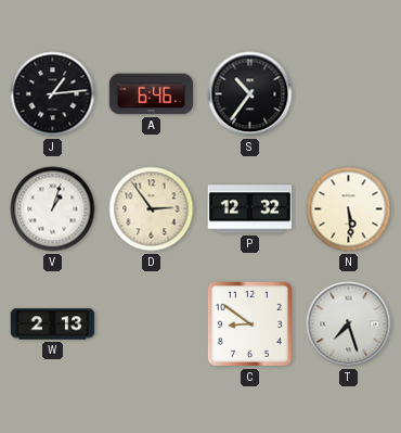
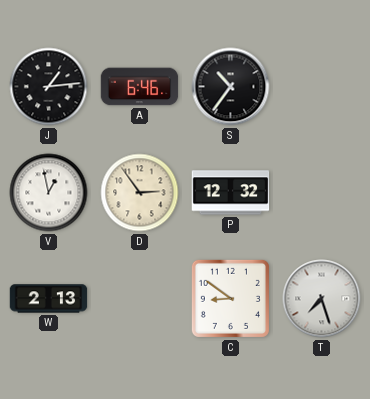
V: 1:03 -> 12:58 (49, 193)
N: 5:29 -> none (349, 209)
